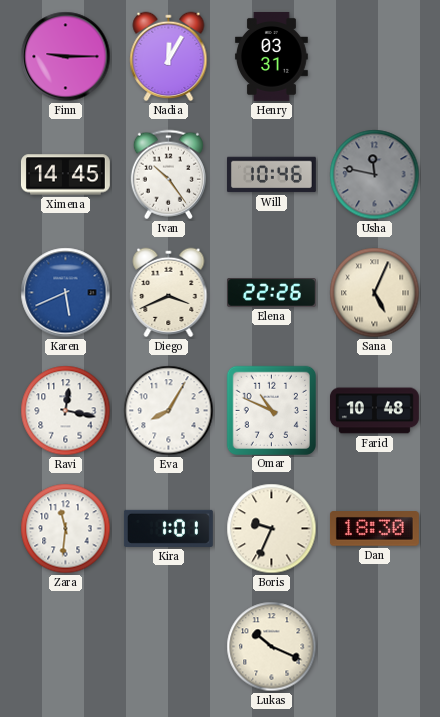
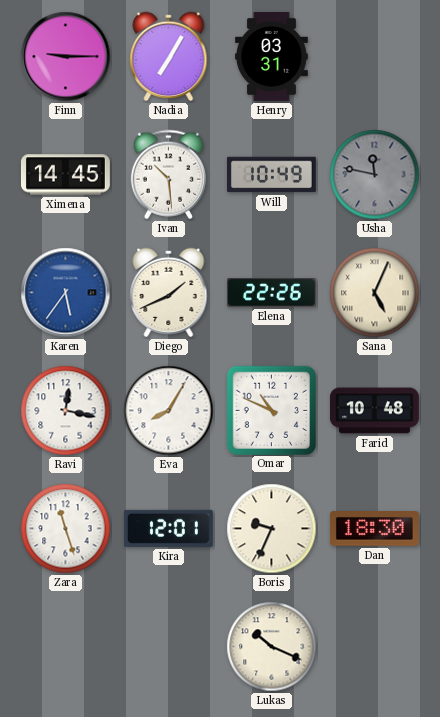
Nadia: 12:05 -> 7:05 (169, 57)
Ivan: 10:24 -> 10:29 (168, 175)
Will: 10:46 -> 10:49 (271, 175)
Karen: 5:41 -> 5:36 (66, 293)
Diego: 3:41 -> 1:41 (169, 293)
Zara: 11:31 -> 11:27 (66, 529)
Kira: 1:01 -> 12:01 (168, 528)
